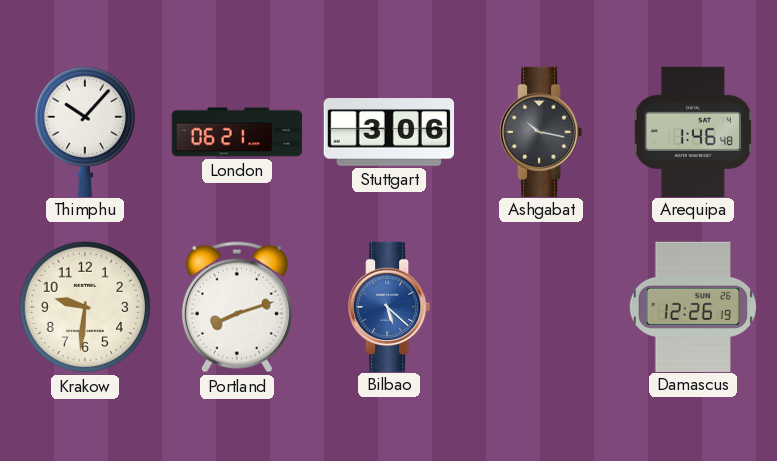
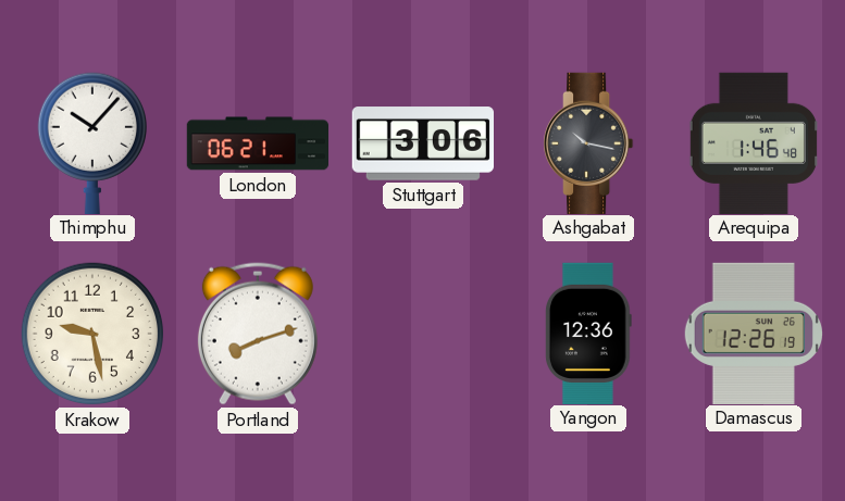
Krakow: 9:31 -> 9:28 (92, 334)
Bilbao: 5:22 -> none (390, 306)
Yangon: none -> 12:36 (589, 333)
